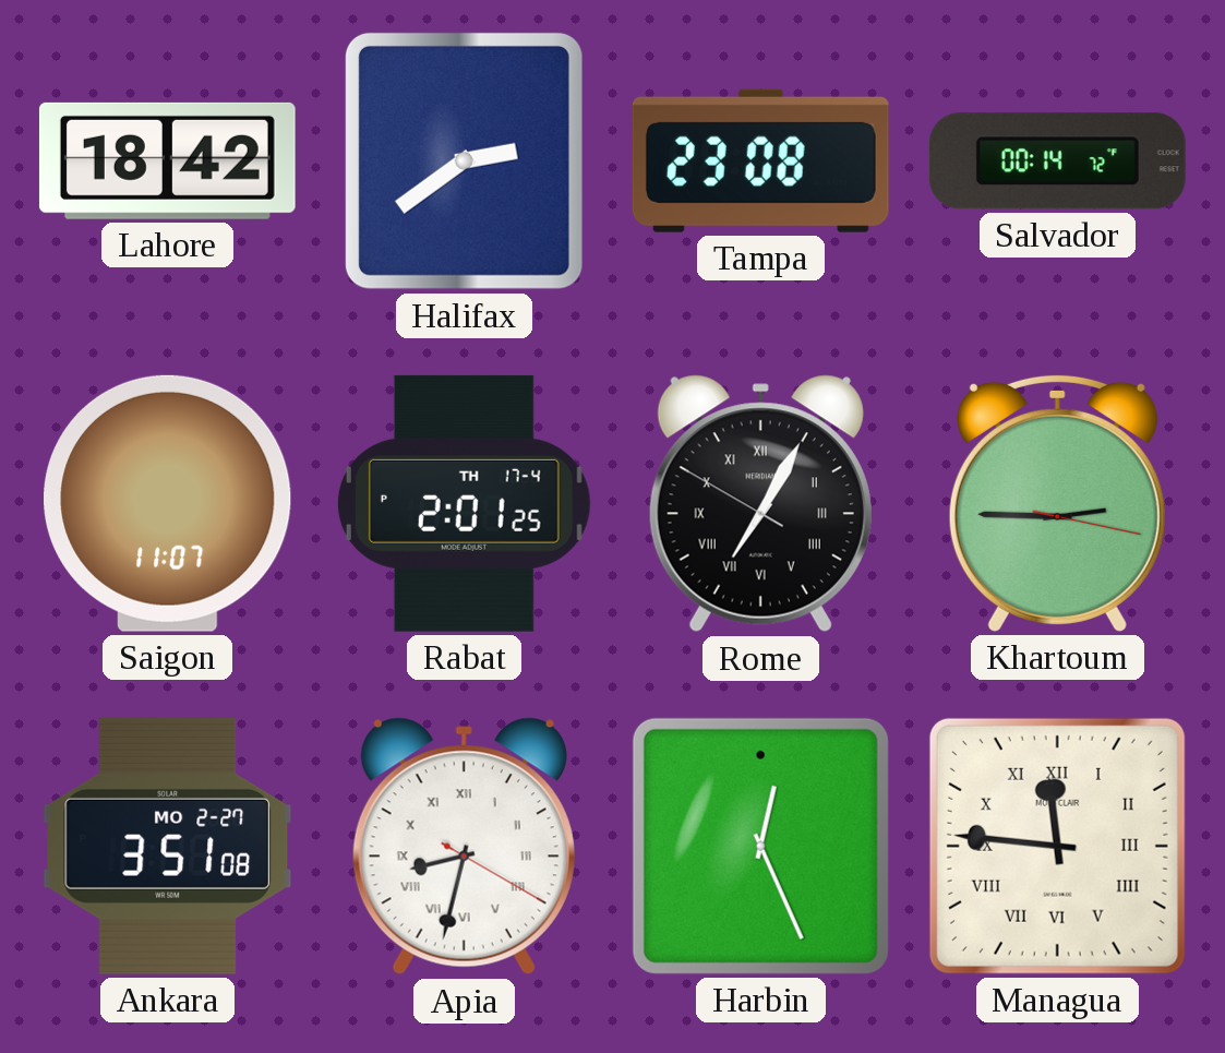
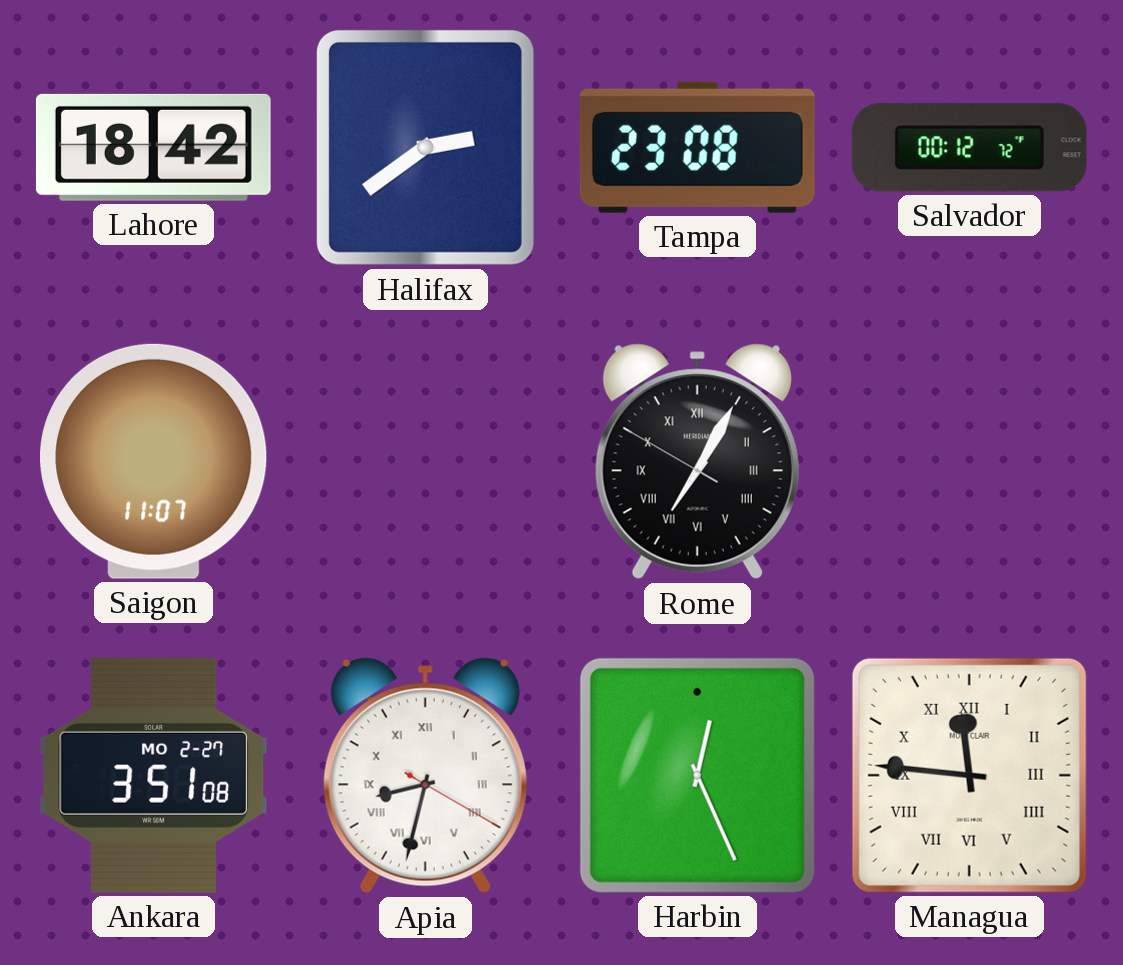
Salvador: 00:14 -> 00:12 (969, 148)
Rabat: 2:01 -> none (464, 503)
Khartoum: 2:45 -> none (1057, 503)
